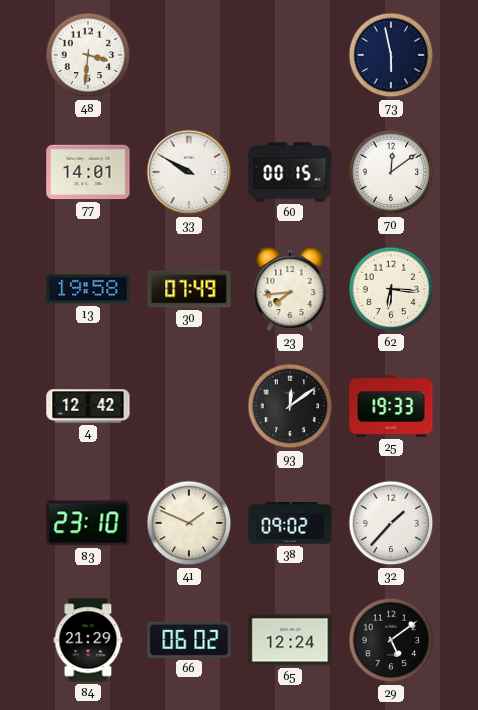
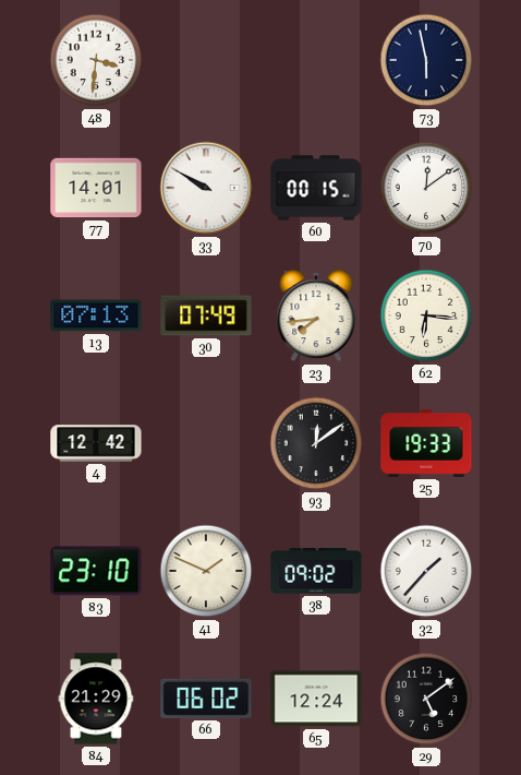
13: 19:58 -> 07:13 (96, 315)
